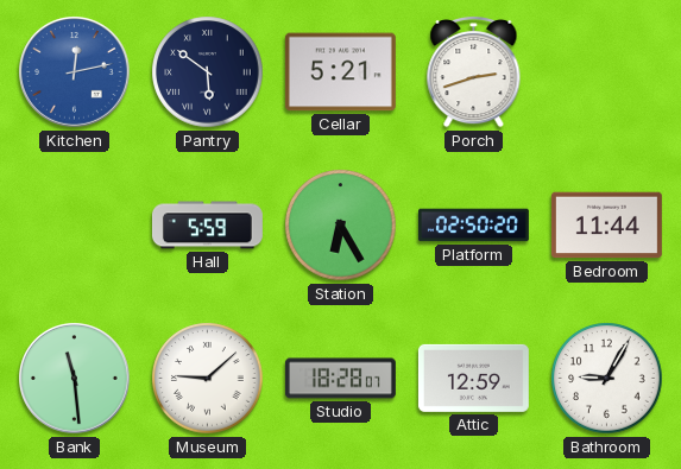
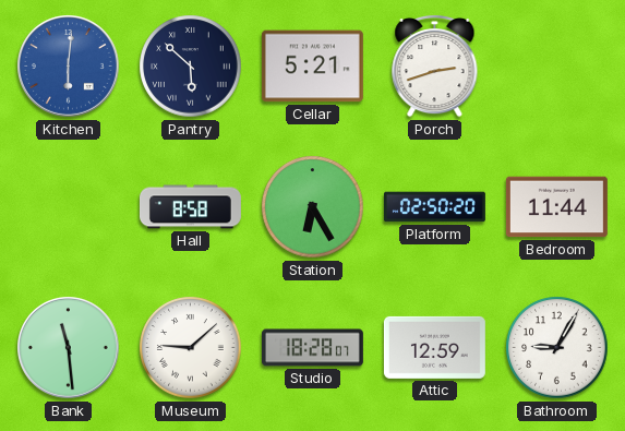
Kitchen: 12:13 -> 6:01 (69, 67)
Pantry: 5:51 -> 5:52 (191, 67)
Hall: 5:59 -> 8:58 (190, 207)
